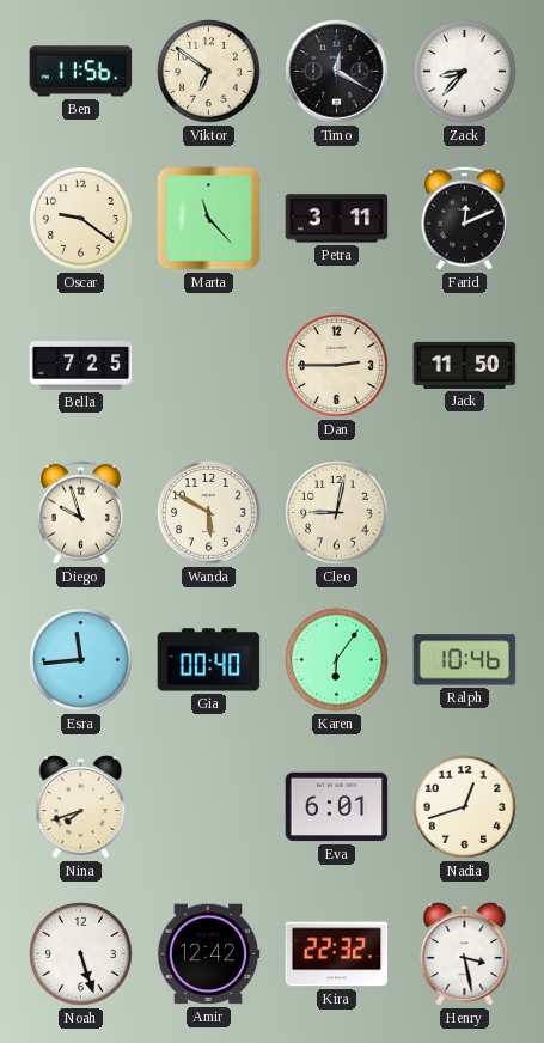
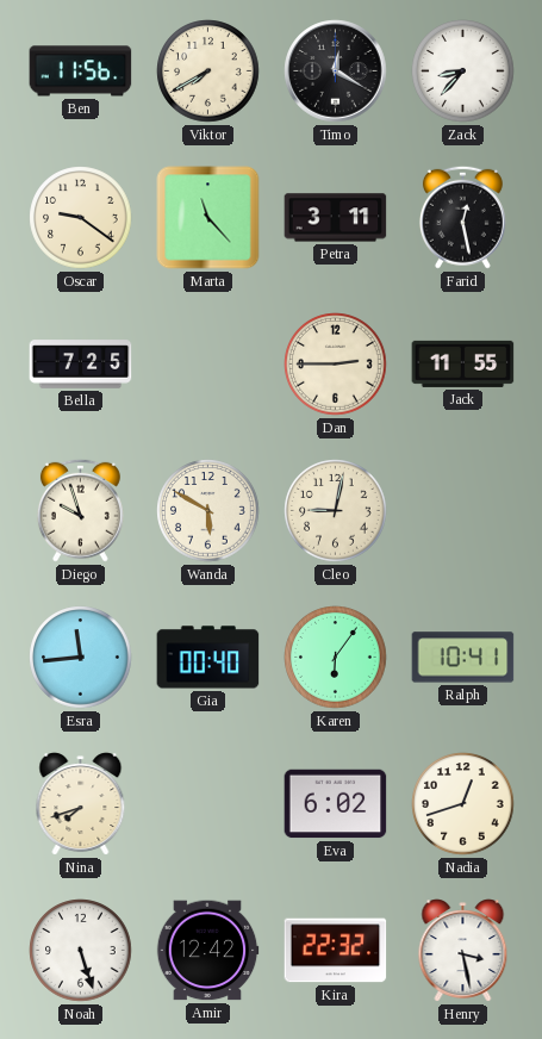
Viktor: 6:51 -> 7:40 (208, 71)
Farid: 12:11 -> 12:28 (462, 217)
Jack: 11:50 -> 11:55 (463, 363)
Ralph: 10:46 -> 10:41 (463, 658)
Eva: 6:01 -> 6:02 (336, 804)
